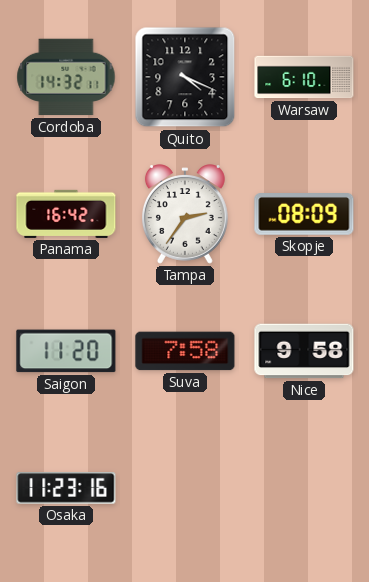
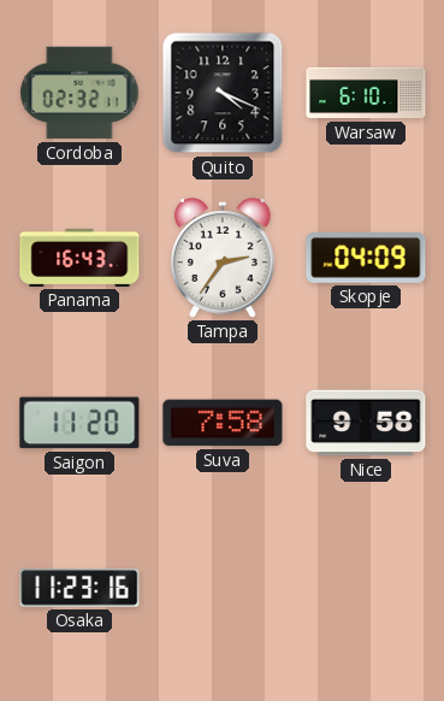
Cordoba: 14:32 -> 02:32 (79, 93)
Panama: 16:42 -> 16:43 (79, 258)
Skopje: 08:09 -> 04:09 (366, 259)
